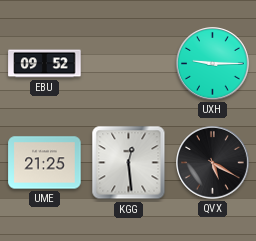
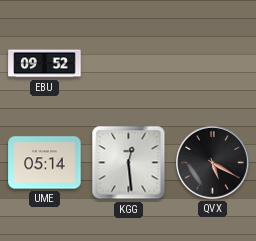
UXH: 9:15 -> none (213, 64)
UME: 21:25 -> 05:14 (45, 163)
